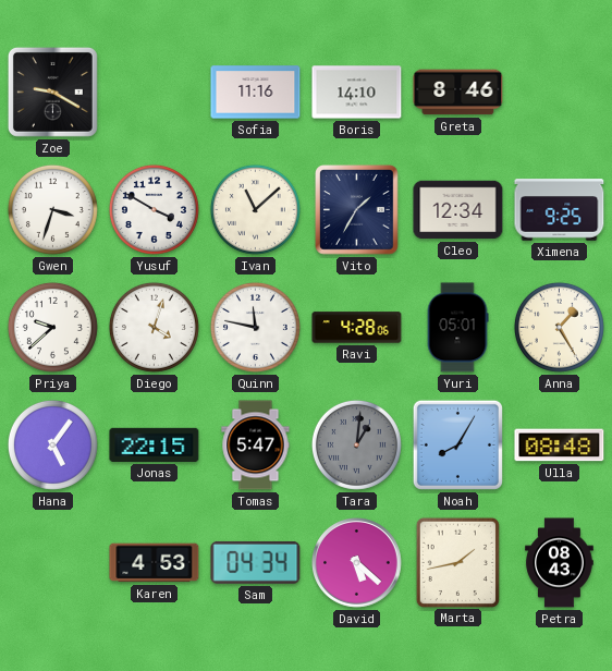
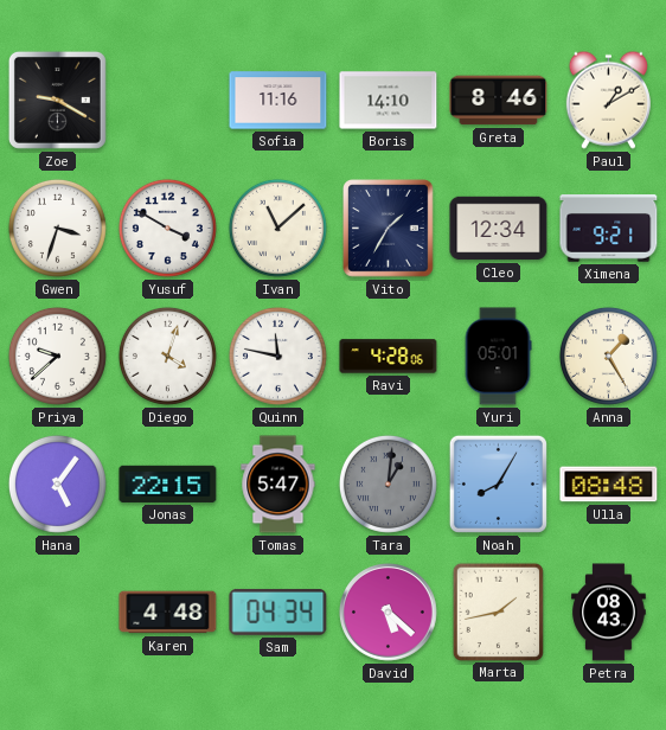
Paul: none -> 1:10 (608, 100)
Ximena: 9:25 -> 9:21 (609, 229)
Karen: 4:53 -> 4:48 (168, 613)
